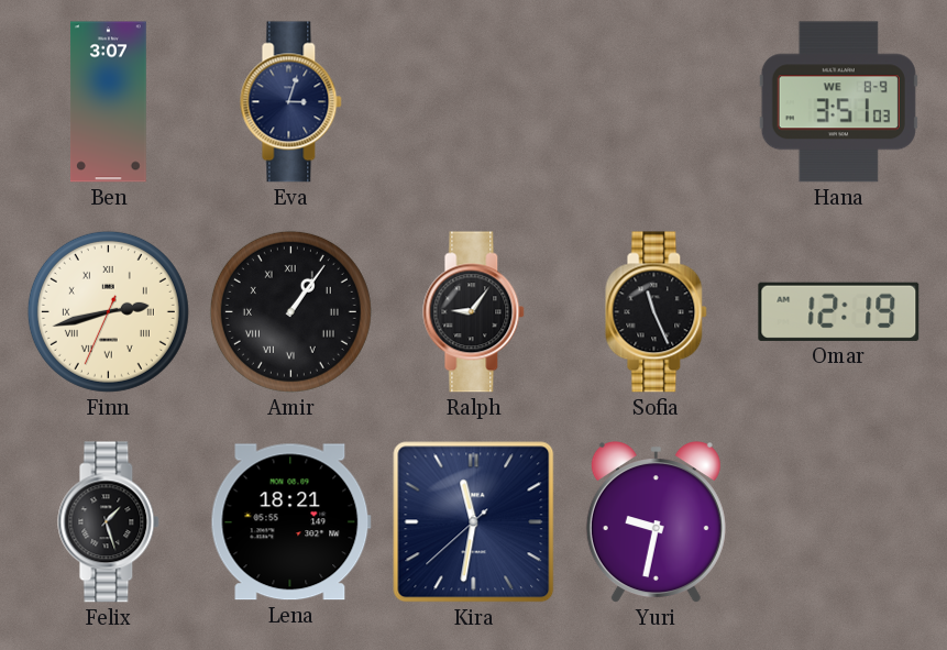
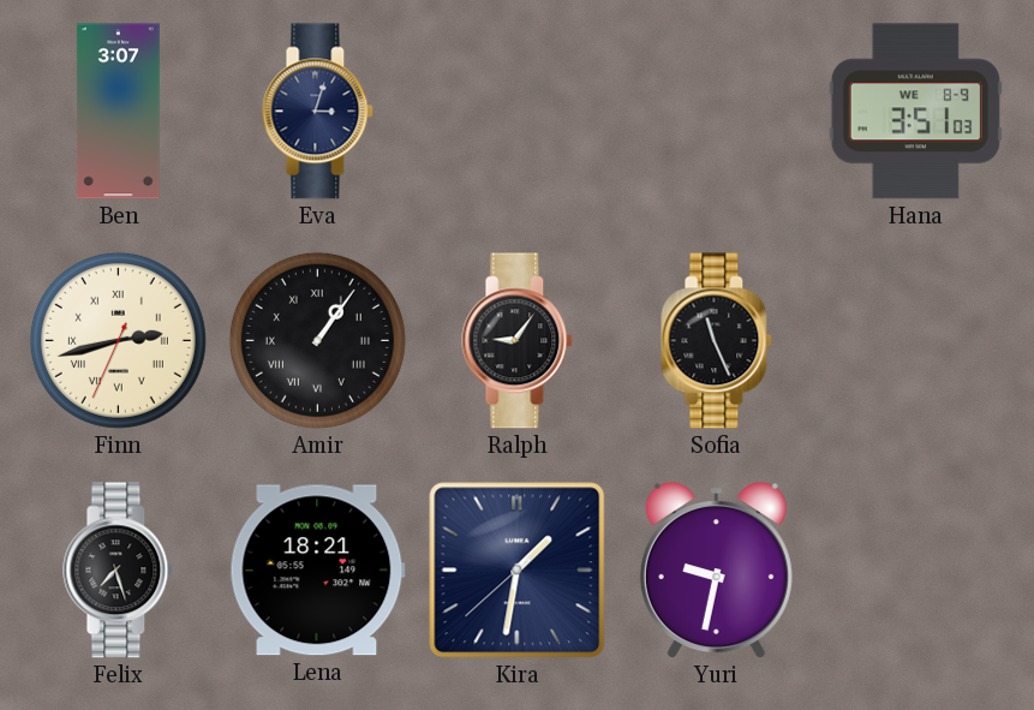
Omar: 12:19 -> none (839, 311)
Felix: 1:27 -> 7:27 (119, 571)
Kira: 11:31 -> 1:31 (518, 571)
